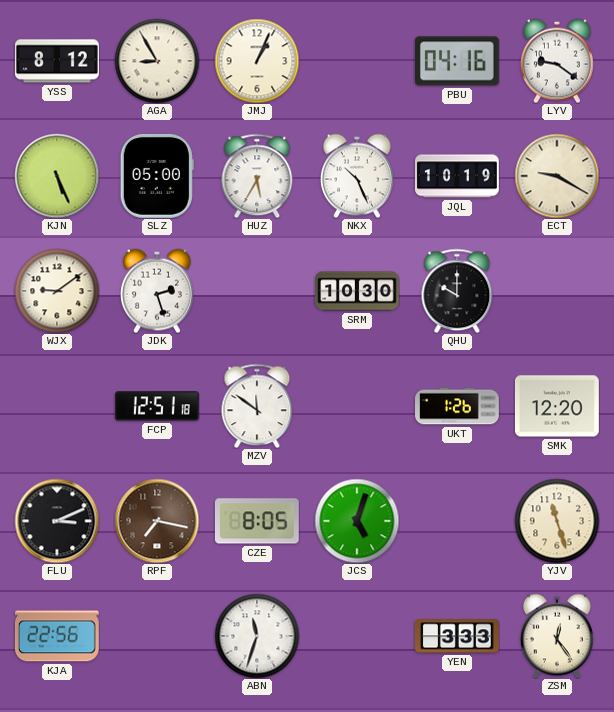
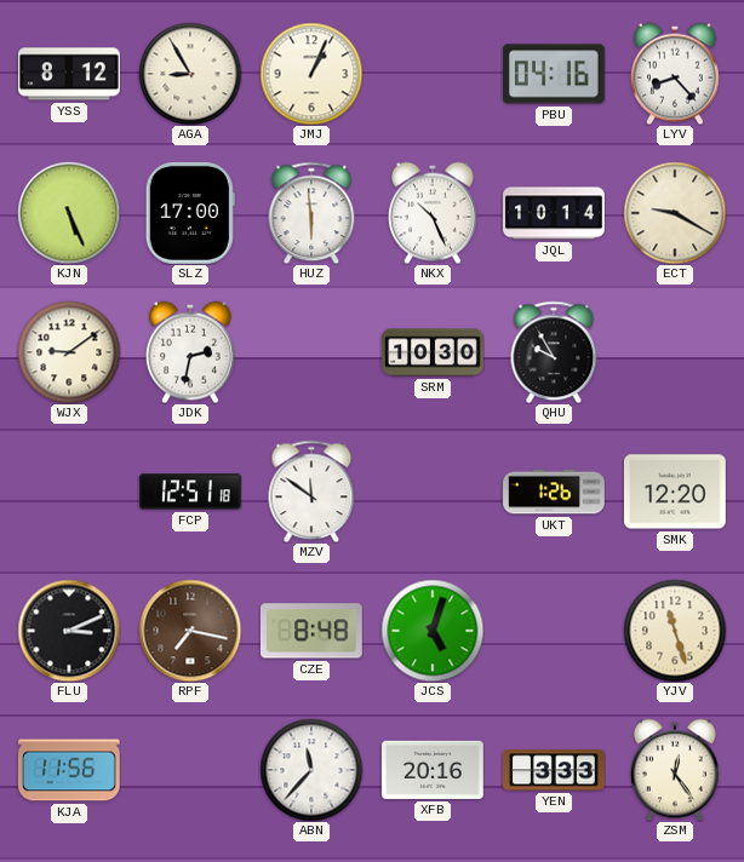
LYV: 9:21 -> 8:23 (675, 74)
SLZ: 05:00 -> 17:00 (190, 213)
HUZ: 5:35 -> 5:59 (311, 213)
JQL: 10:19 -> 10:14 (555, 213)
JDK: 2:27 -> 2:32 (190, 352)
QHU: 10:00 -> 9:55 (554, 352)
CZE: 8:05 -> 8:48 (311, 631)
KJA: 22:56 -> 11:56 (69, 770)
ABN: 11:33 -> 11:37 (311, 770)
XFB: none -> 20:16 (434, 770)
